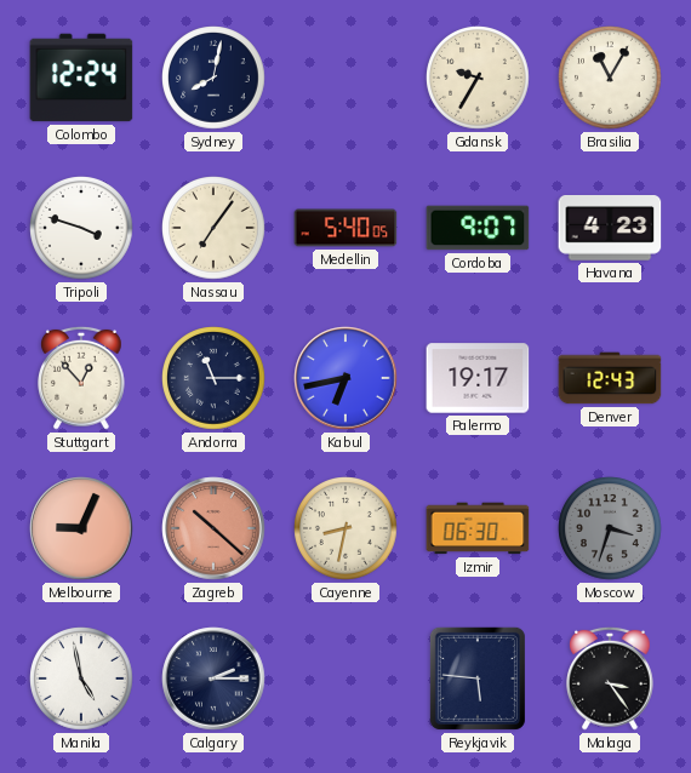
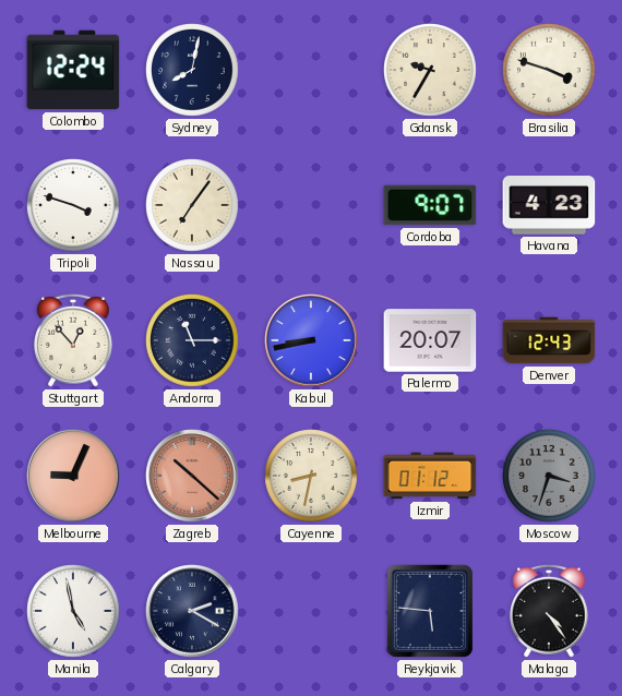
Brasilia: 11:05 -> 3:48 (549, 70)
Medellin: 5:40 -> none (345, 228)
Kabul: 6:43 -> 8:43 (311, 340)
Palermo: 19:17 -> 20:07 (430, 340)
Izmir: 06:30 -> 01:12 (430, 476)
Calgary: 2:15 -> 2:20 (192, 611)
Malaga: 3:24 -> 4:24 (550, 611)
